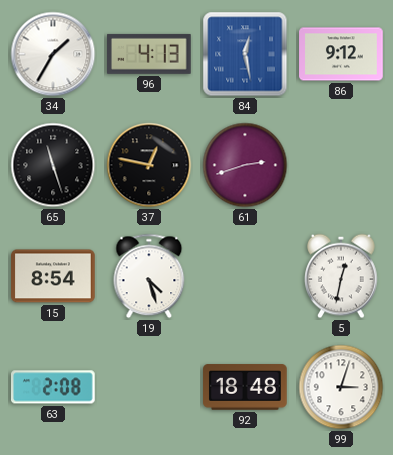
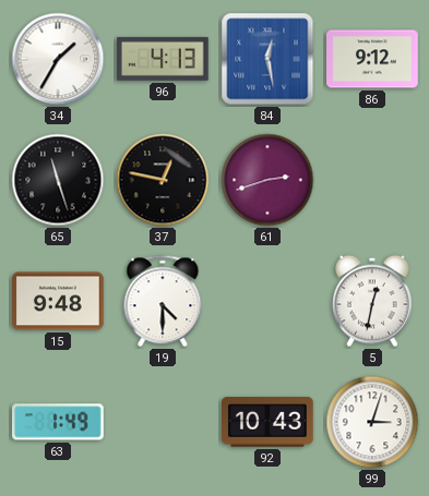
15: 8:54 -> 9:48 (58, 301)
19: 4:27 -> 4:30 (163, 301)
63: 2:08 -> 1:49 (59, 422)
92: 18:48 -> 10:43 (267, 422)
